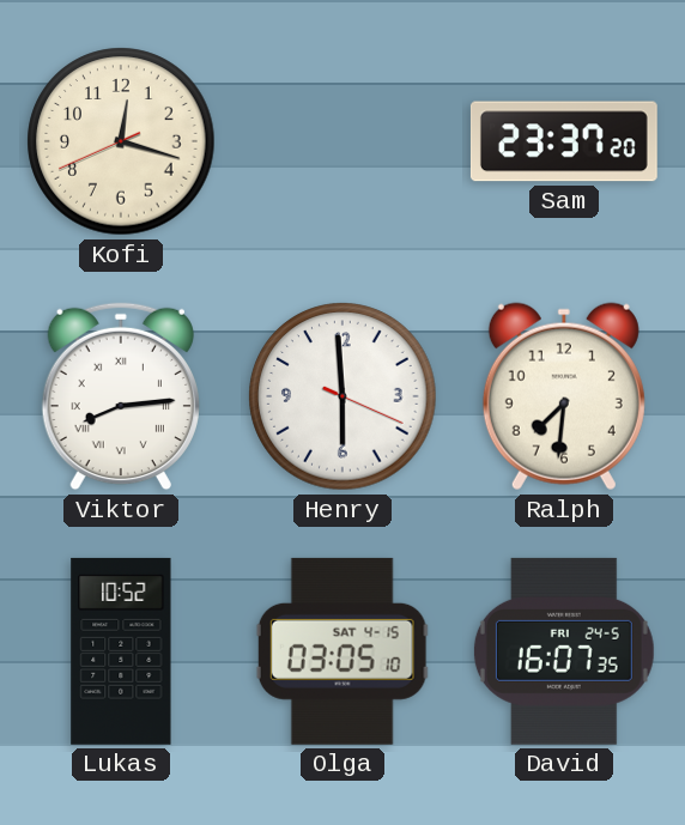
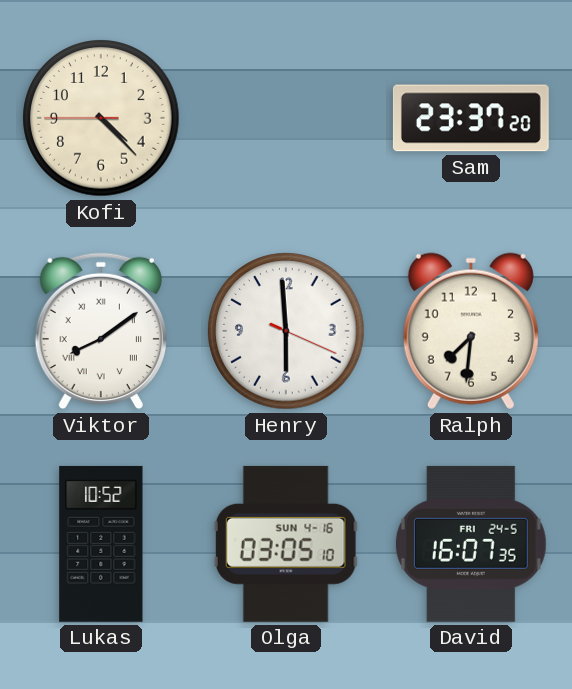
Kofi: 12:17 -> 4:22 (101, 118)
Viktor: 8:14 -> 8:09 (101, 331)
Olga date: SAT 4-15 -> SUN 4-16 (286, 544)
